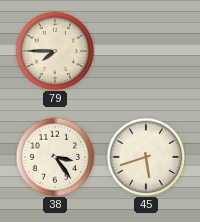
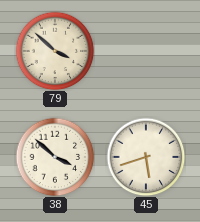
79: 7:45 -> 3:52 (55, 51)
38: 3:24 -> 3:52 (55, 157)
